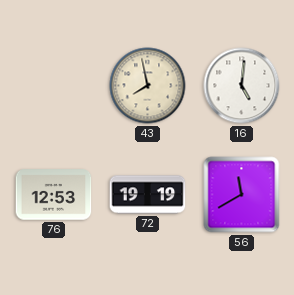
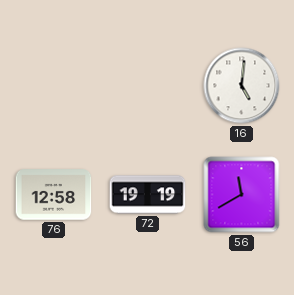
43: 7:58 -> none (148, 86)
76: 12:53 -> 12:58 (54, 195)
